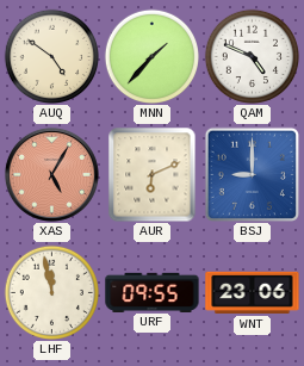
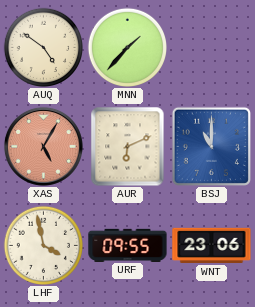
QAM: 4:49 -> none (252, 56)
BSJ: 9:00 -> 11:00 (211, 146)
LHF: 11:58 -> 3:58 (43, 245)
